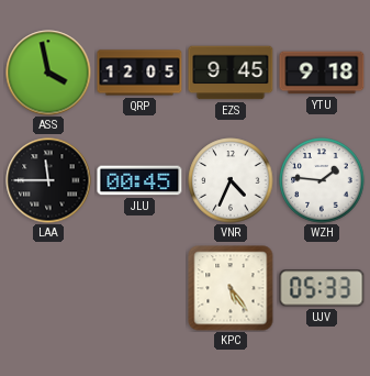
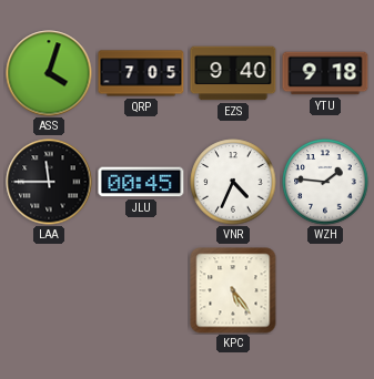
ASS: 3:58 -> 4:03 (49, 73)
QRP: 12:05 -> 7:05 (141, 73)
EZS: 9:45 -> 9:40 (233, 73)
UJV: 05:33 -> none (322, 288)
